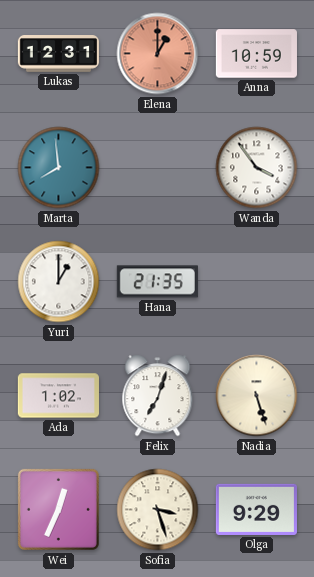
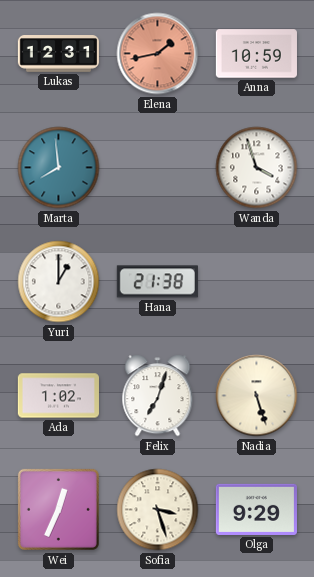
Elena: 1:00 -> 1:43 (158, 54)
Wanda: 3:54 -> 3:57 (257, 168)
Hana: 21:35 -> 21:38 (157, 282)
